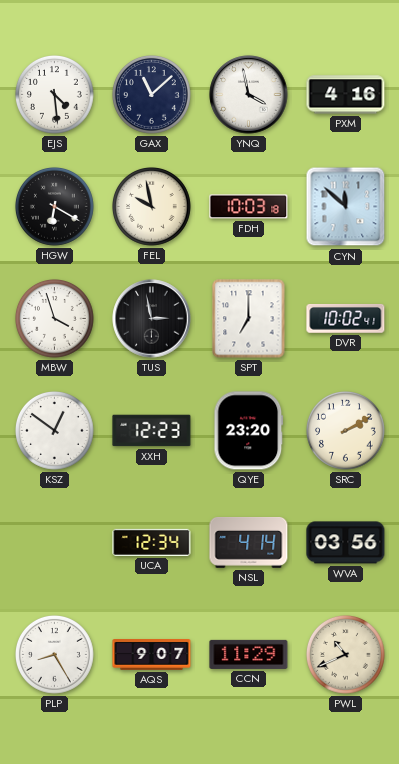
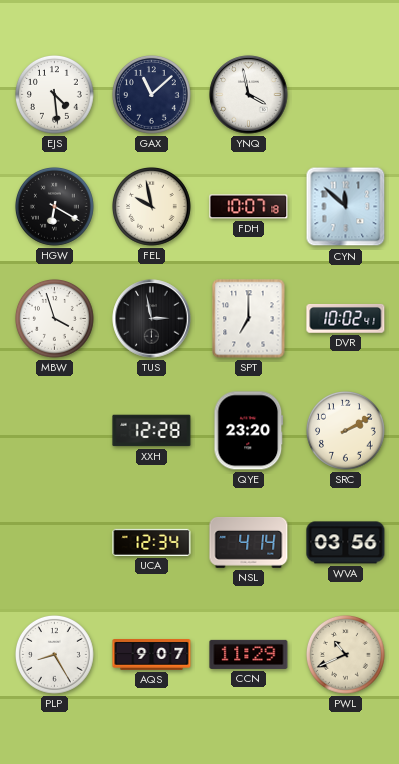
PXM: 4:16 -> none (346, 95)
FDH: 10:03 -> 10:07 (249, 207)
KSZ: 12:51 -> none (55, 431)
XXH: 12:23 -> 12:28 (152, 431)
